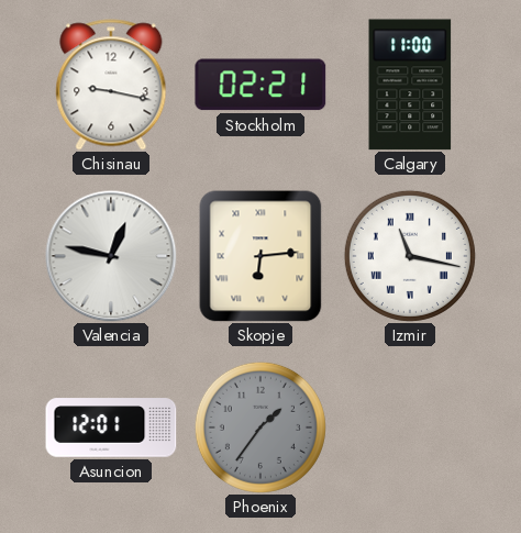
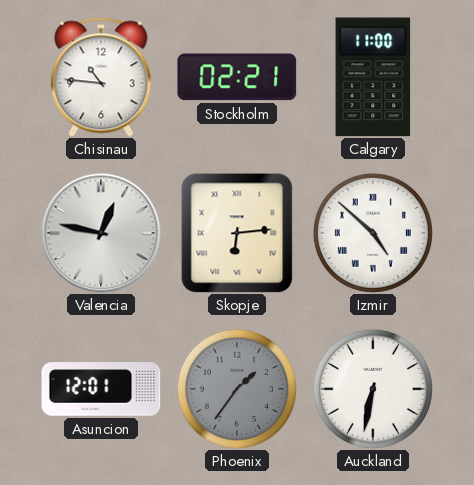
Chisinau: 9:17 -> 10:46 (101, 77)
Izmir: 11:17 -> 4:52 (373, 233)
Auckland: none -> 6:32 (373, 389)
